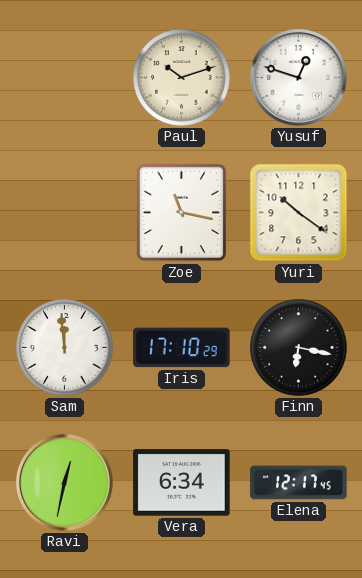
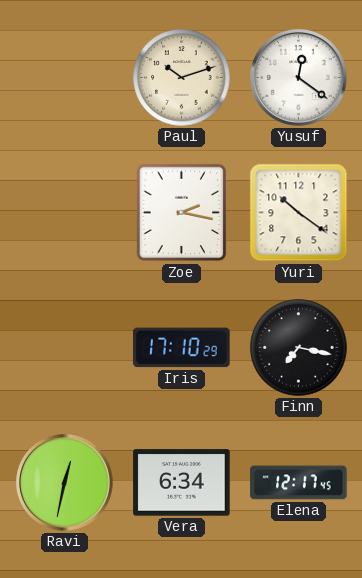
Yusuf: 12:48 -> 12:21 (299, 78)
Zoe: 11:17 -> 2:17 (182, 213)
Sam: 11:59 -> none (65, 348)
Finn: 6:17 -> 7:17 (299, 348)
